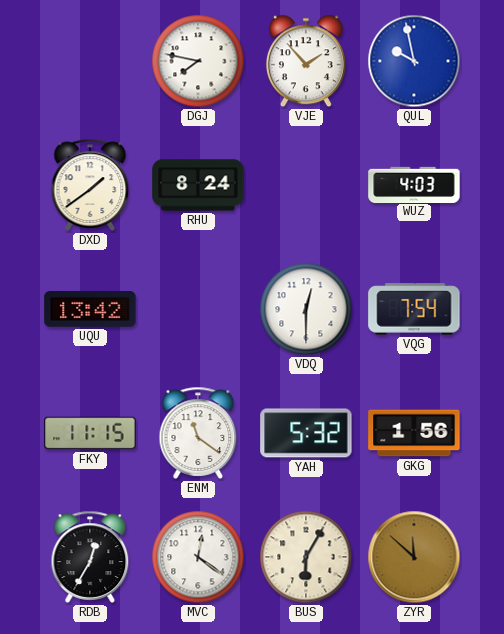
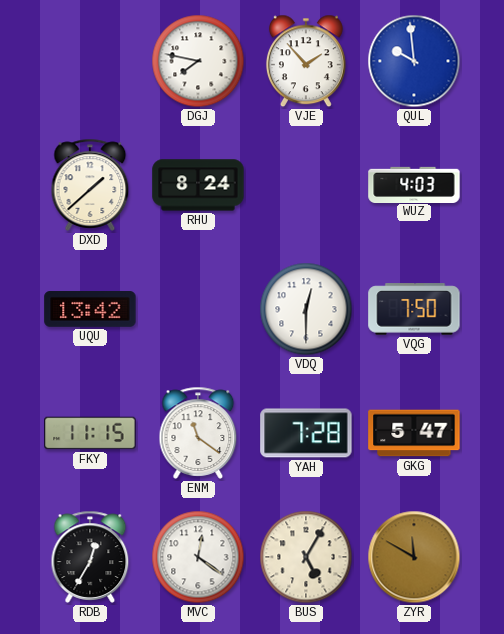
QUL: 9:58 -> 9:59 (414, 61)
DXD: 1:39 -> 1:38 (90, 185)
VQG: 7:54 -> 7:50 (414, 309)
YAH: 5:32 -> 7:28 (306, 433)
GKG: 1:56 -> 5:47 (414, 433)
BUS: 6:05 -> 5:05 (306, 557)
ZYR: 11:52 -> 11:50 (414, 557)
